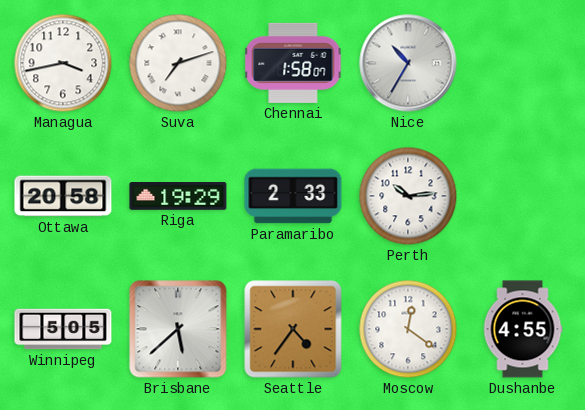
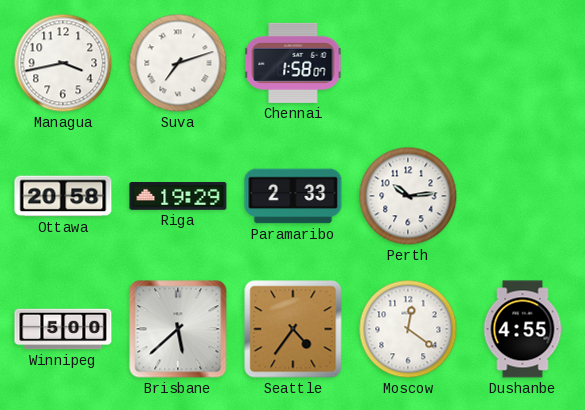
Nice: 10:35 -> none (408, 63)
Winnipeg: 5:05 -> 5:00 (63, 329)
